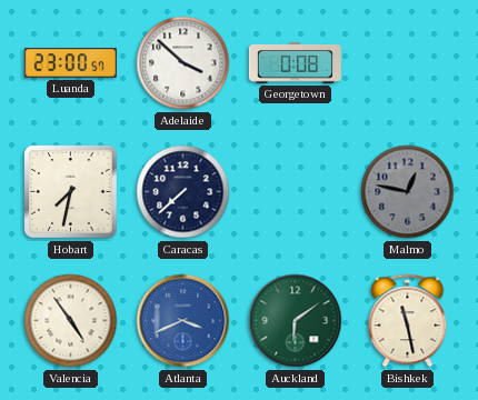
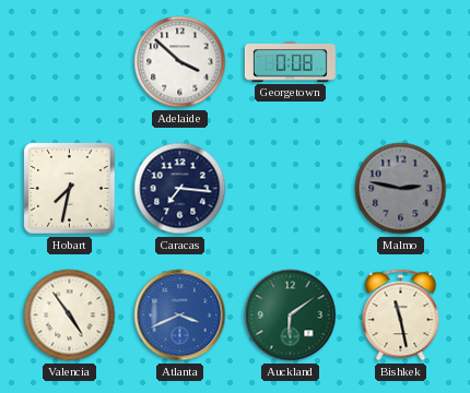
Luanda: 23:00 -> none (70, 63)
Caracas: 7:38 -> 7:16 (180, 189)
Malmo: 12:47 -> 2:47 (401, 189)
